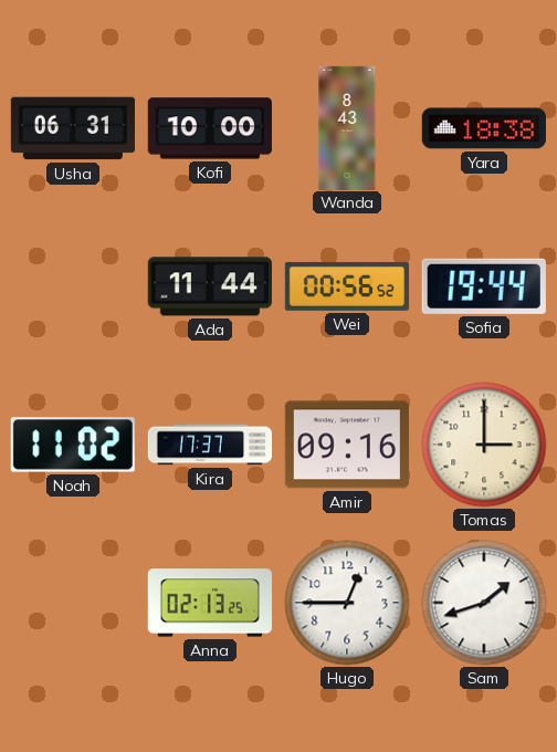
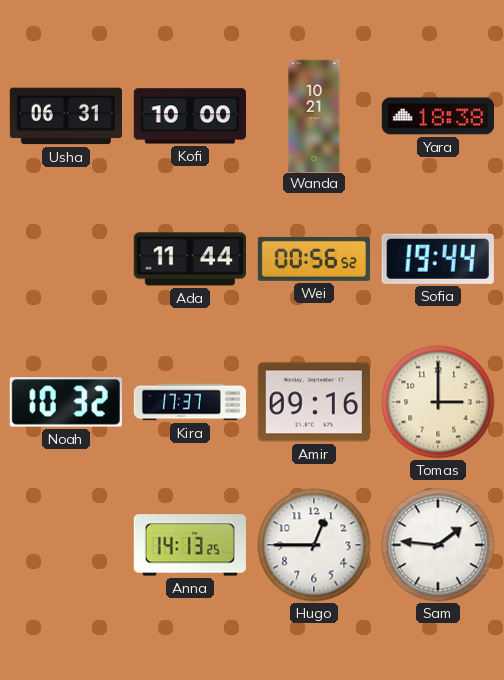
Wanda: 8:43 -> 10:21 (314, 115)
Noah: 11:02 -> 10:32 (66, 402)
Anna: 02:13 -> 14:13 (190, 545)
Sam: 1:42 -> 1:46 (438, 545)
